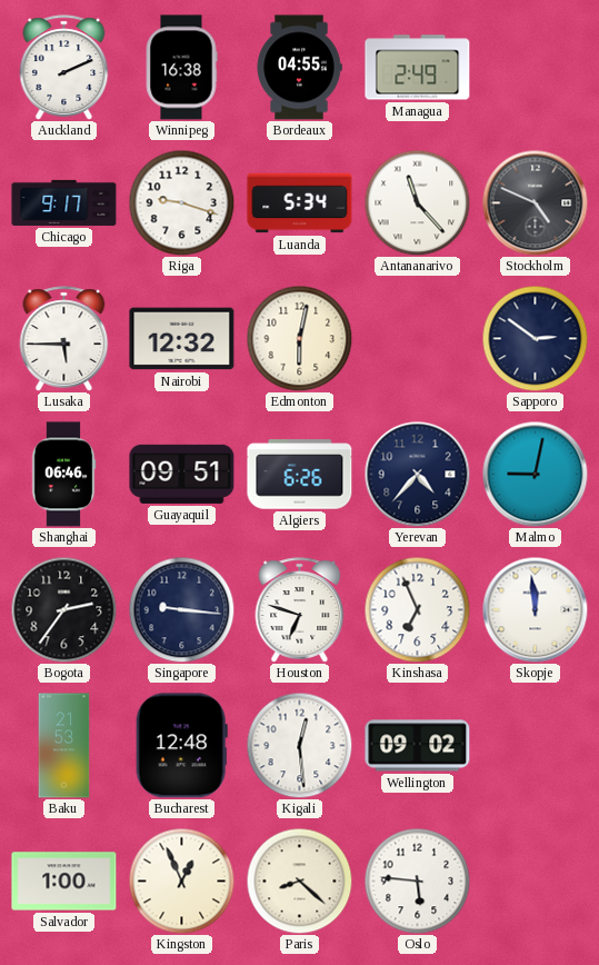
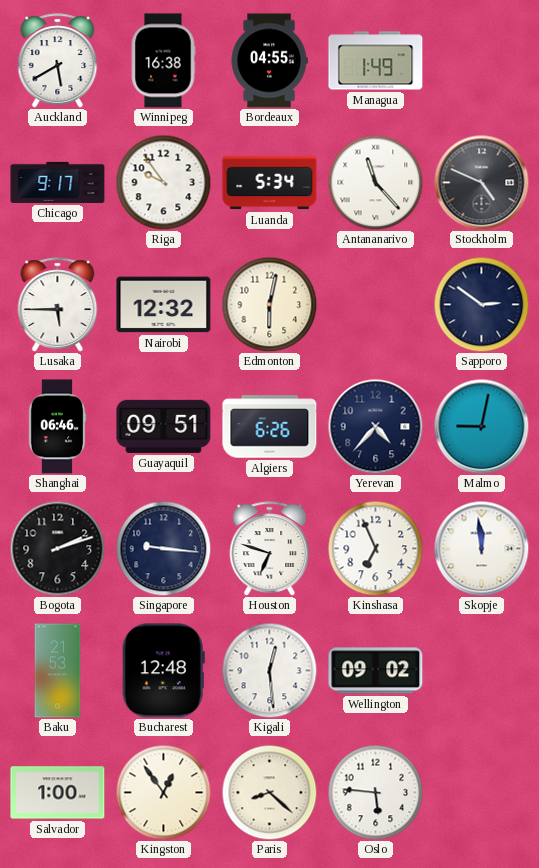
Auckland: 2:11 -> 5:40 (58, 61)
Managua: 2:49 -> 1:49 (376, 61)
Riga: 9:18 -> 9:54 (163, 182)
Bogota: 2:36 -> 2:12 (57, 548)
Kingston: 12:56 -> 12:54 (163, 792)
